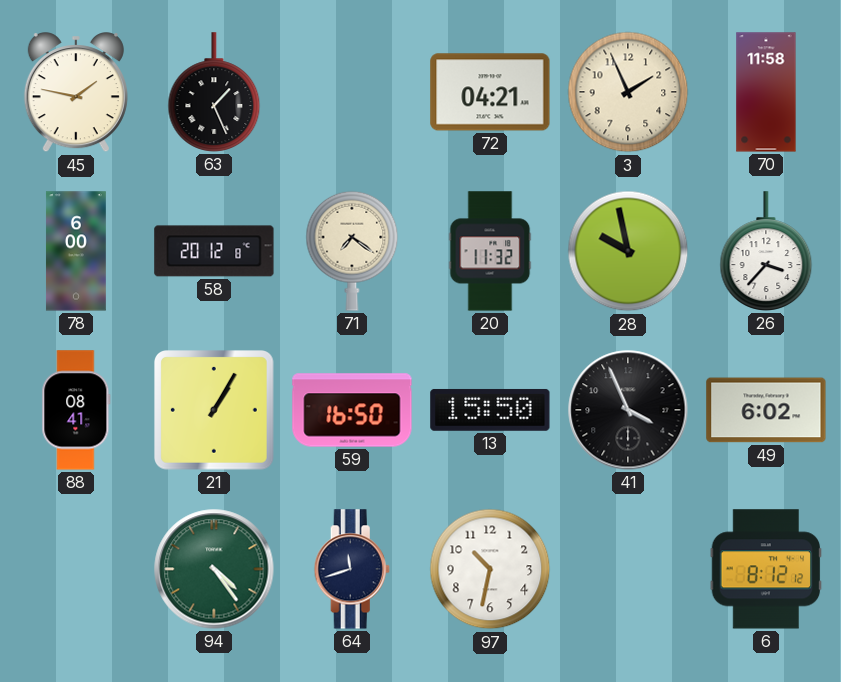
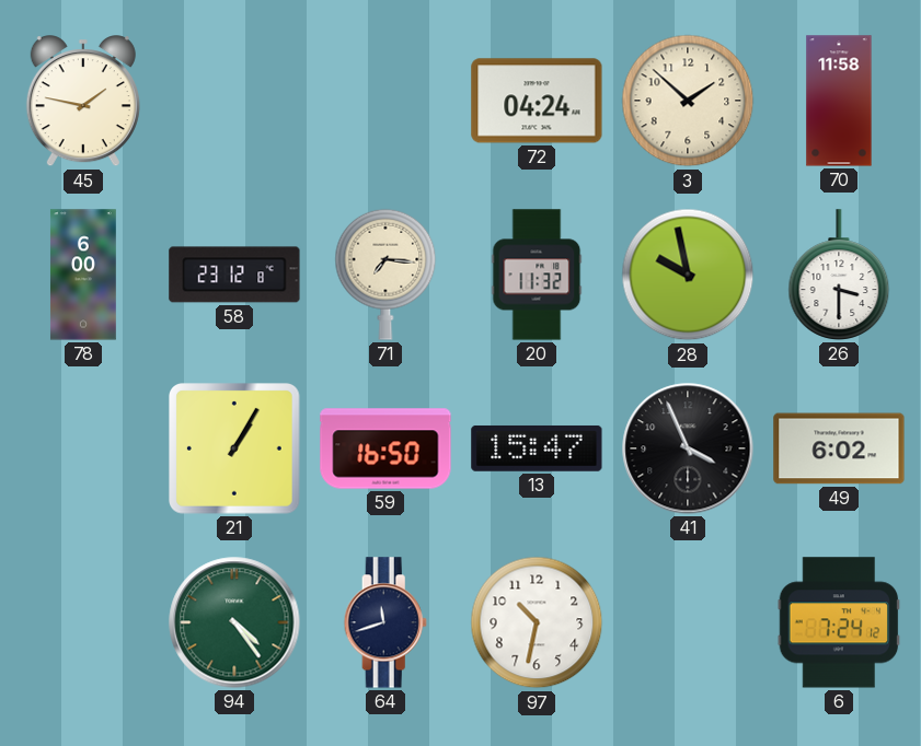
63: 1:26 -> none (214, 92)
72: 04:21 -> 04:24 (537, 101)
3: 1:56 -> 1:52 (688, 101)
58: 20:12 -> 23:12 (234, 275)
71: 7:21 -> 7:16 (385, 275)
26: 3:37 -> 3:30 (839, 275)
88: 08:41 -> none (76, 410)
13: 15:50 -> 15:47 (537, 448)
6: 8:12 -> 7:24 (839, 622)
